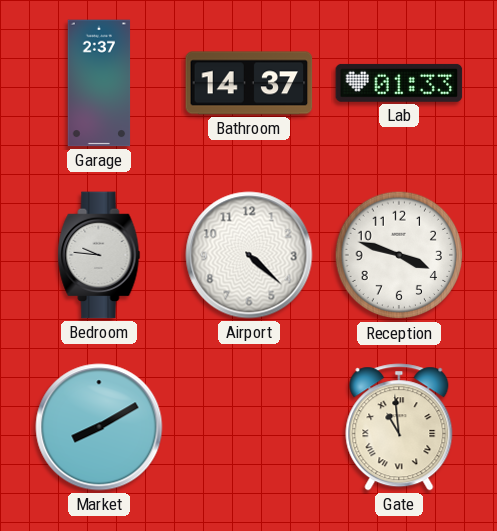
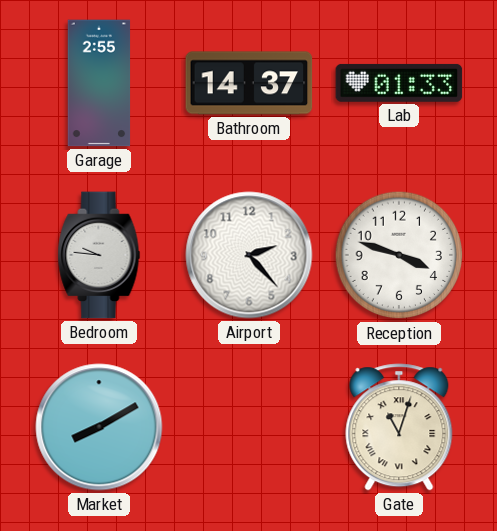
Garage: 2:37 -> 2:55 (99, 83)
Airport: 4:22 -> 2:23 (249, 255)
Gate: 10:59 -> 11:03 (399, 427)
